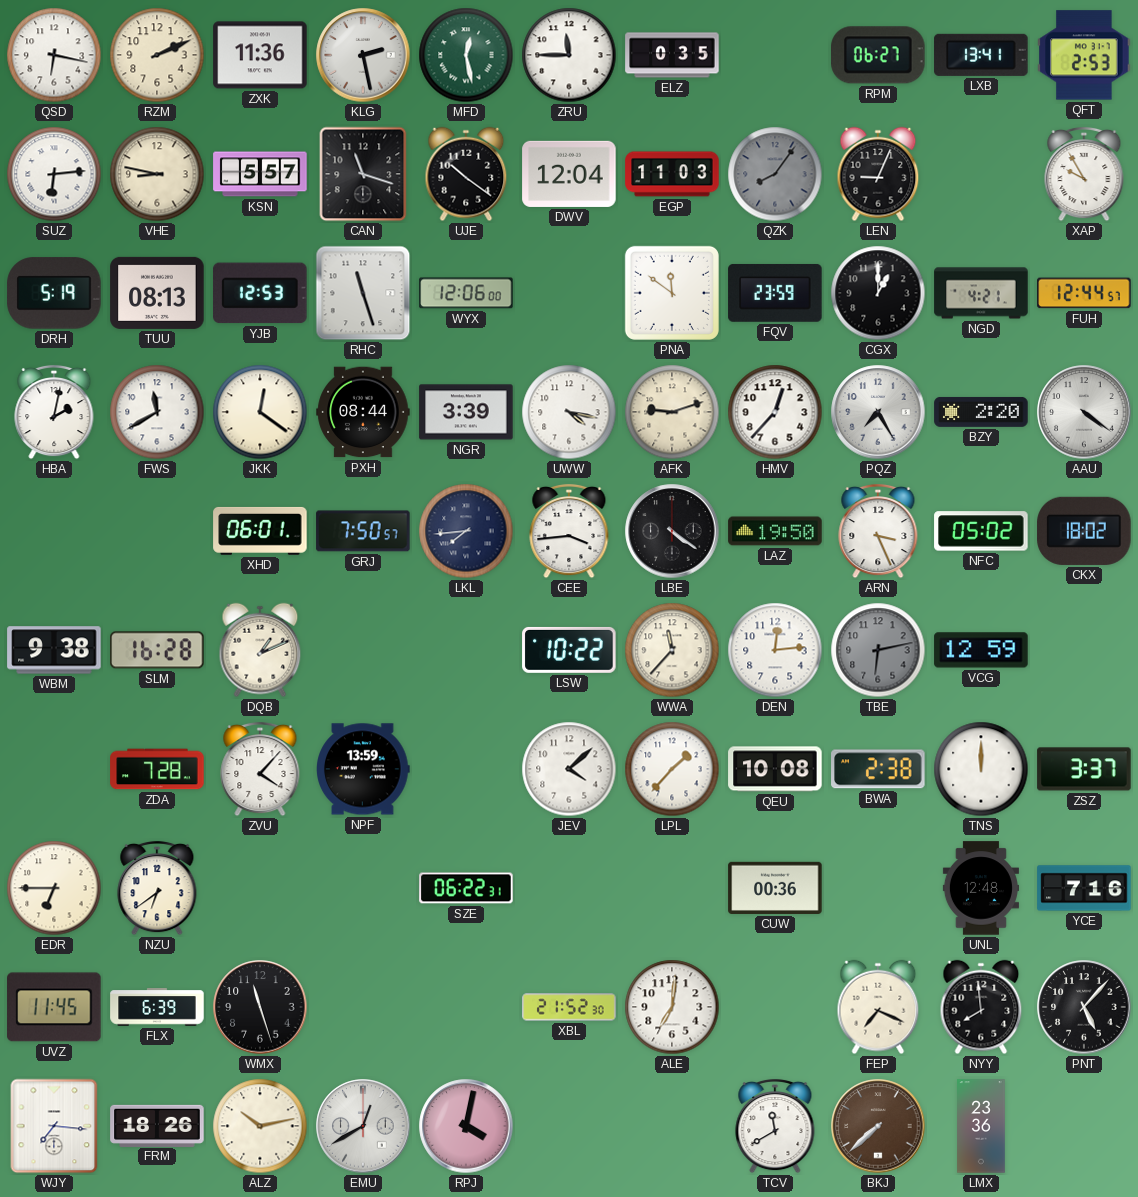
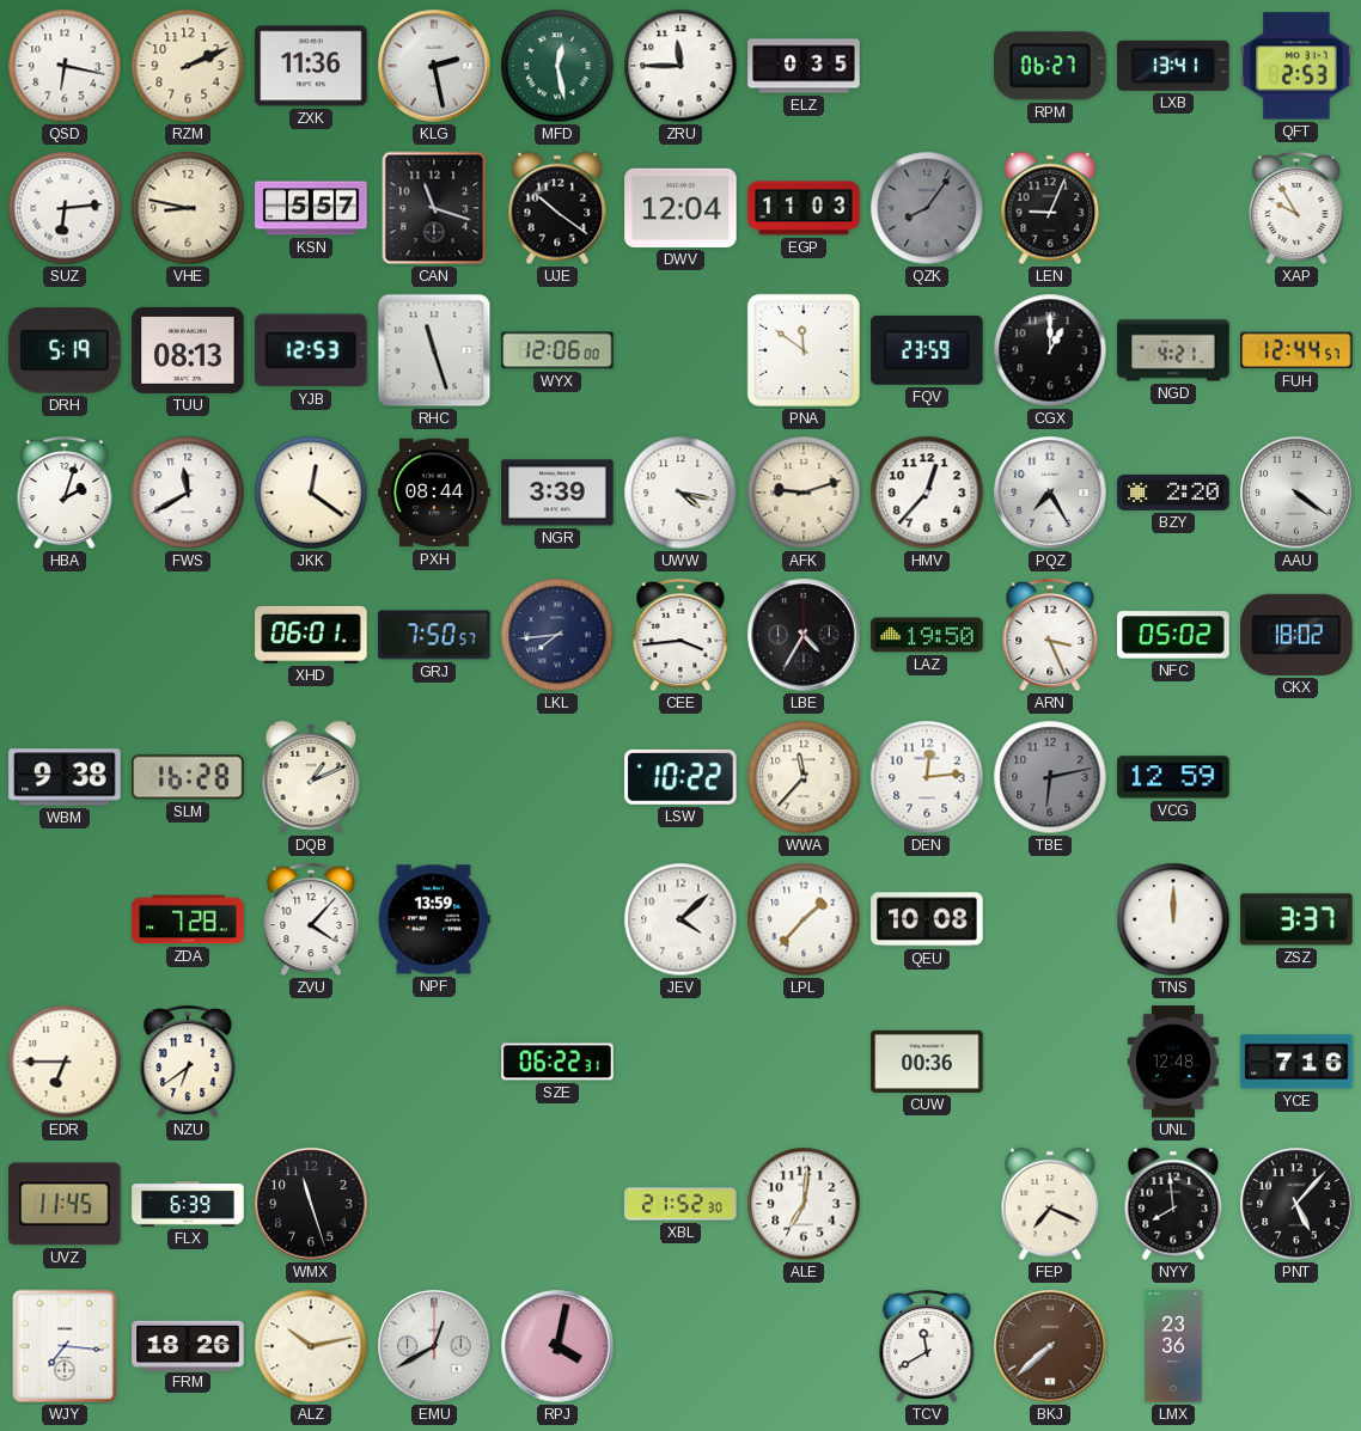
HBA: 2:02 -> 2:03 (65, 493)
LBE: 4:21 -> 4:35 (804, 635)
BWA: 2:38 -> none (878, 769)
